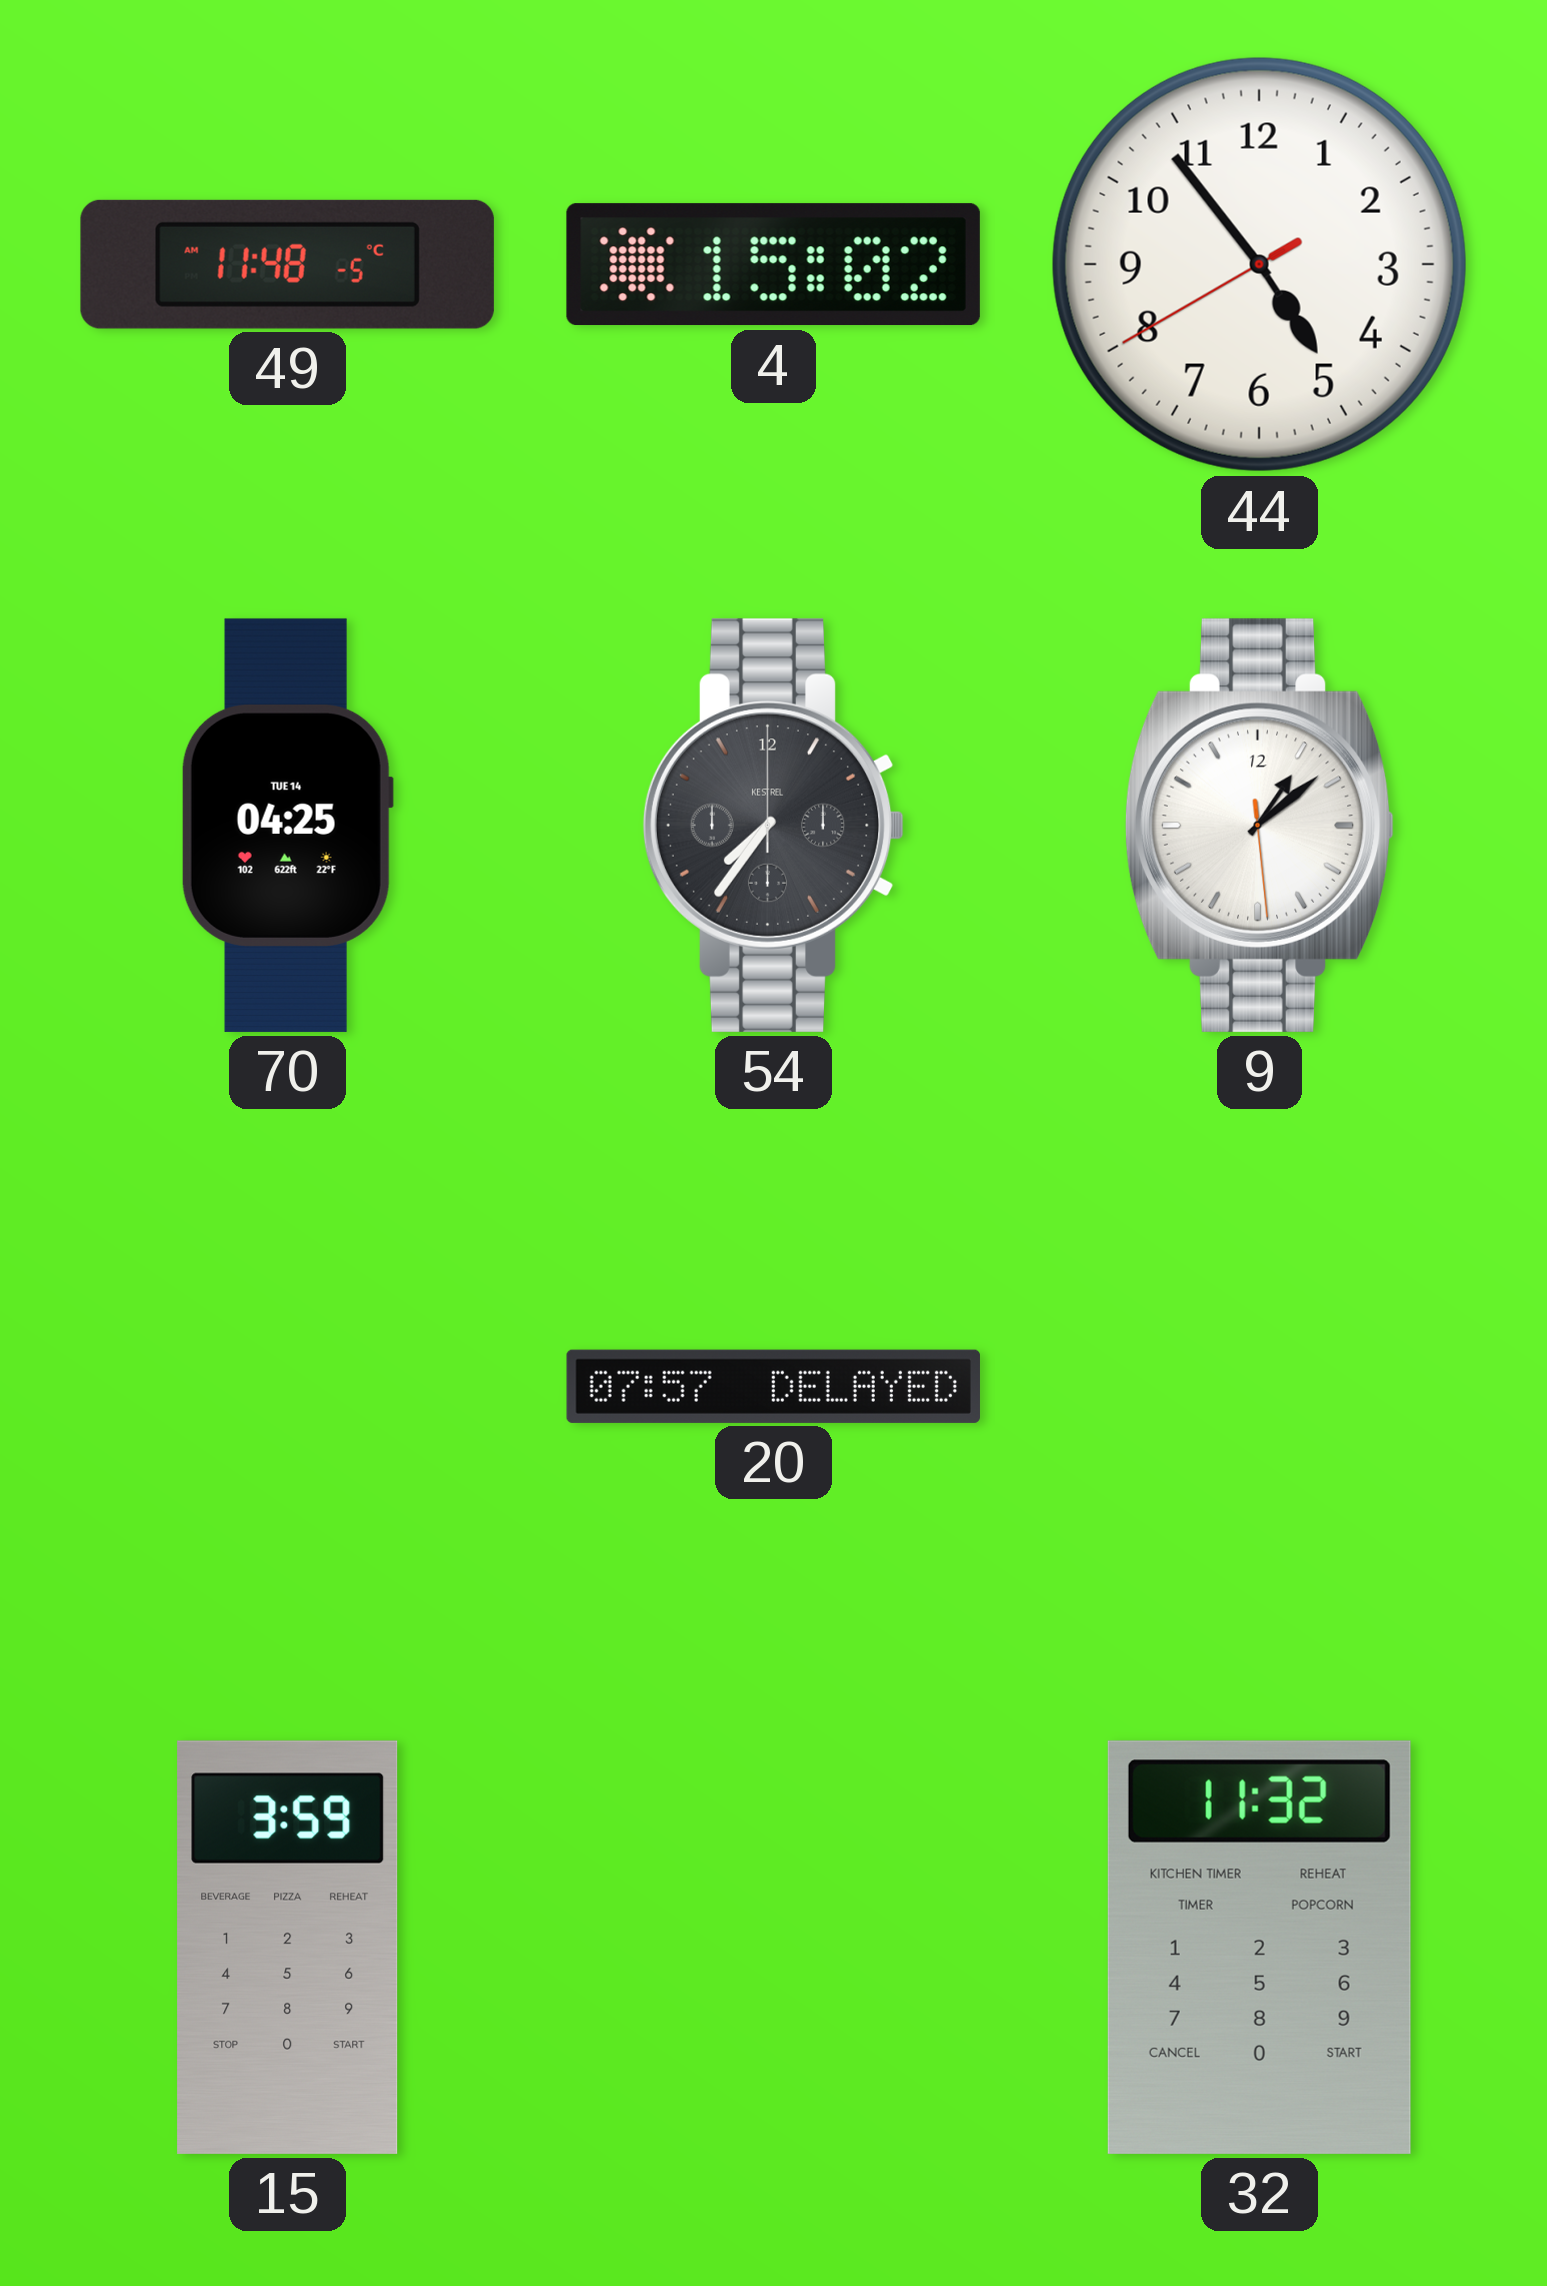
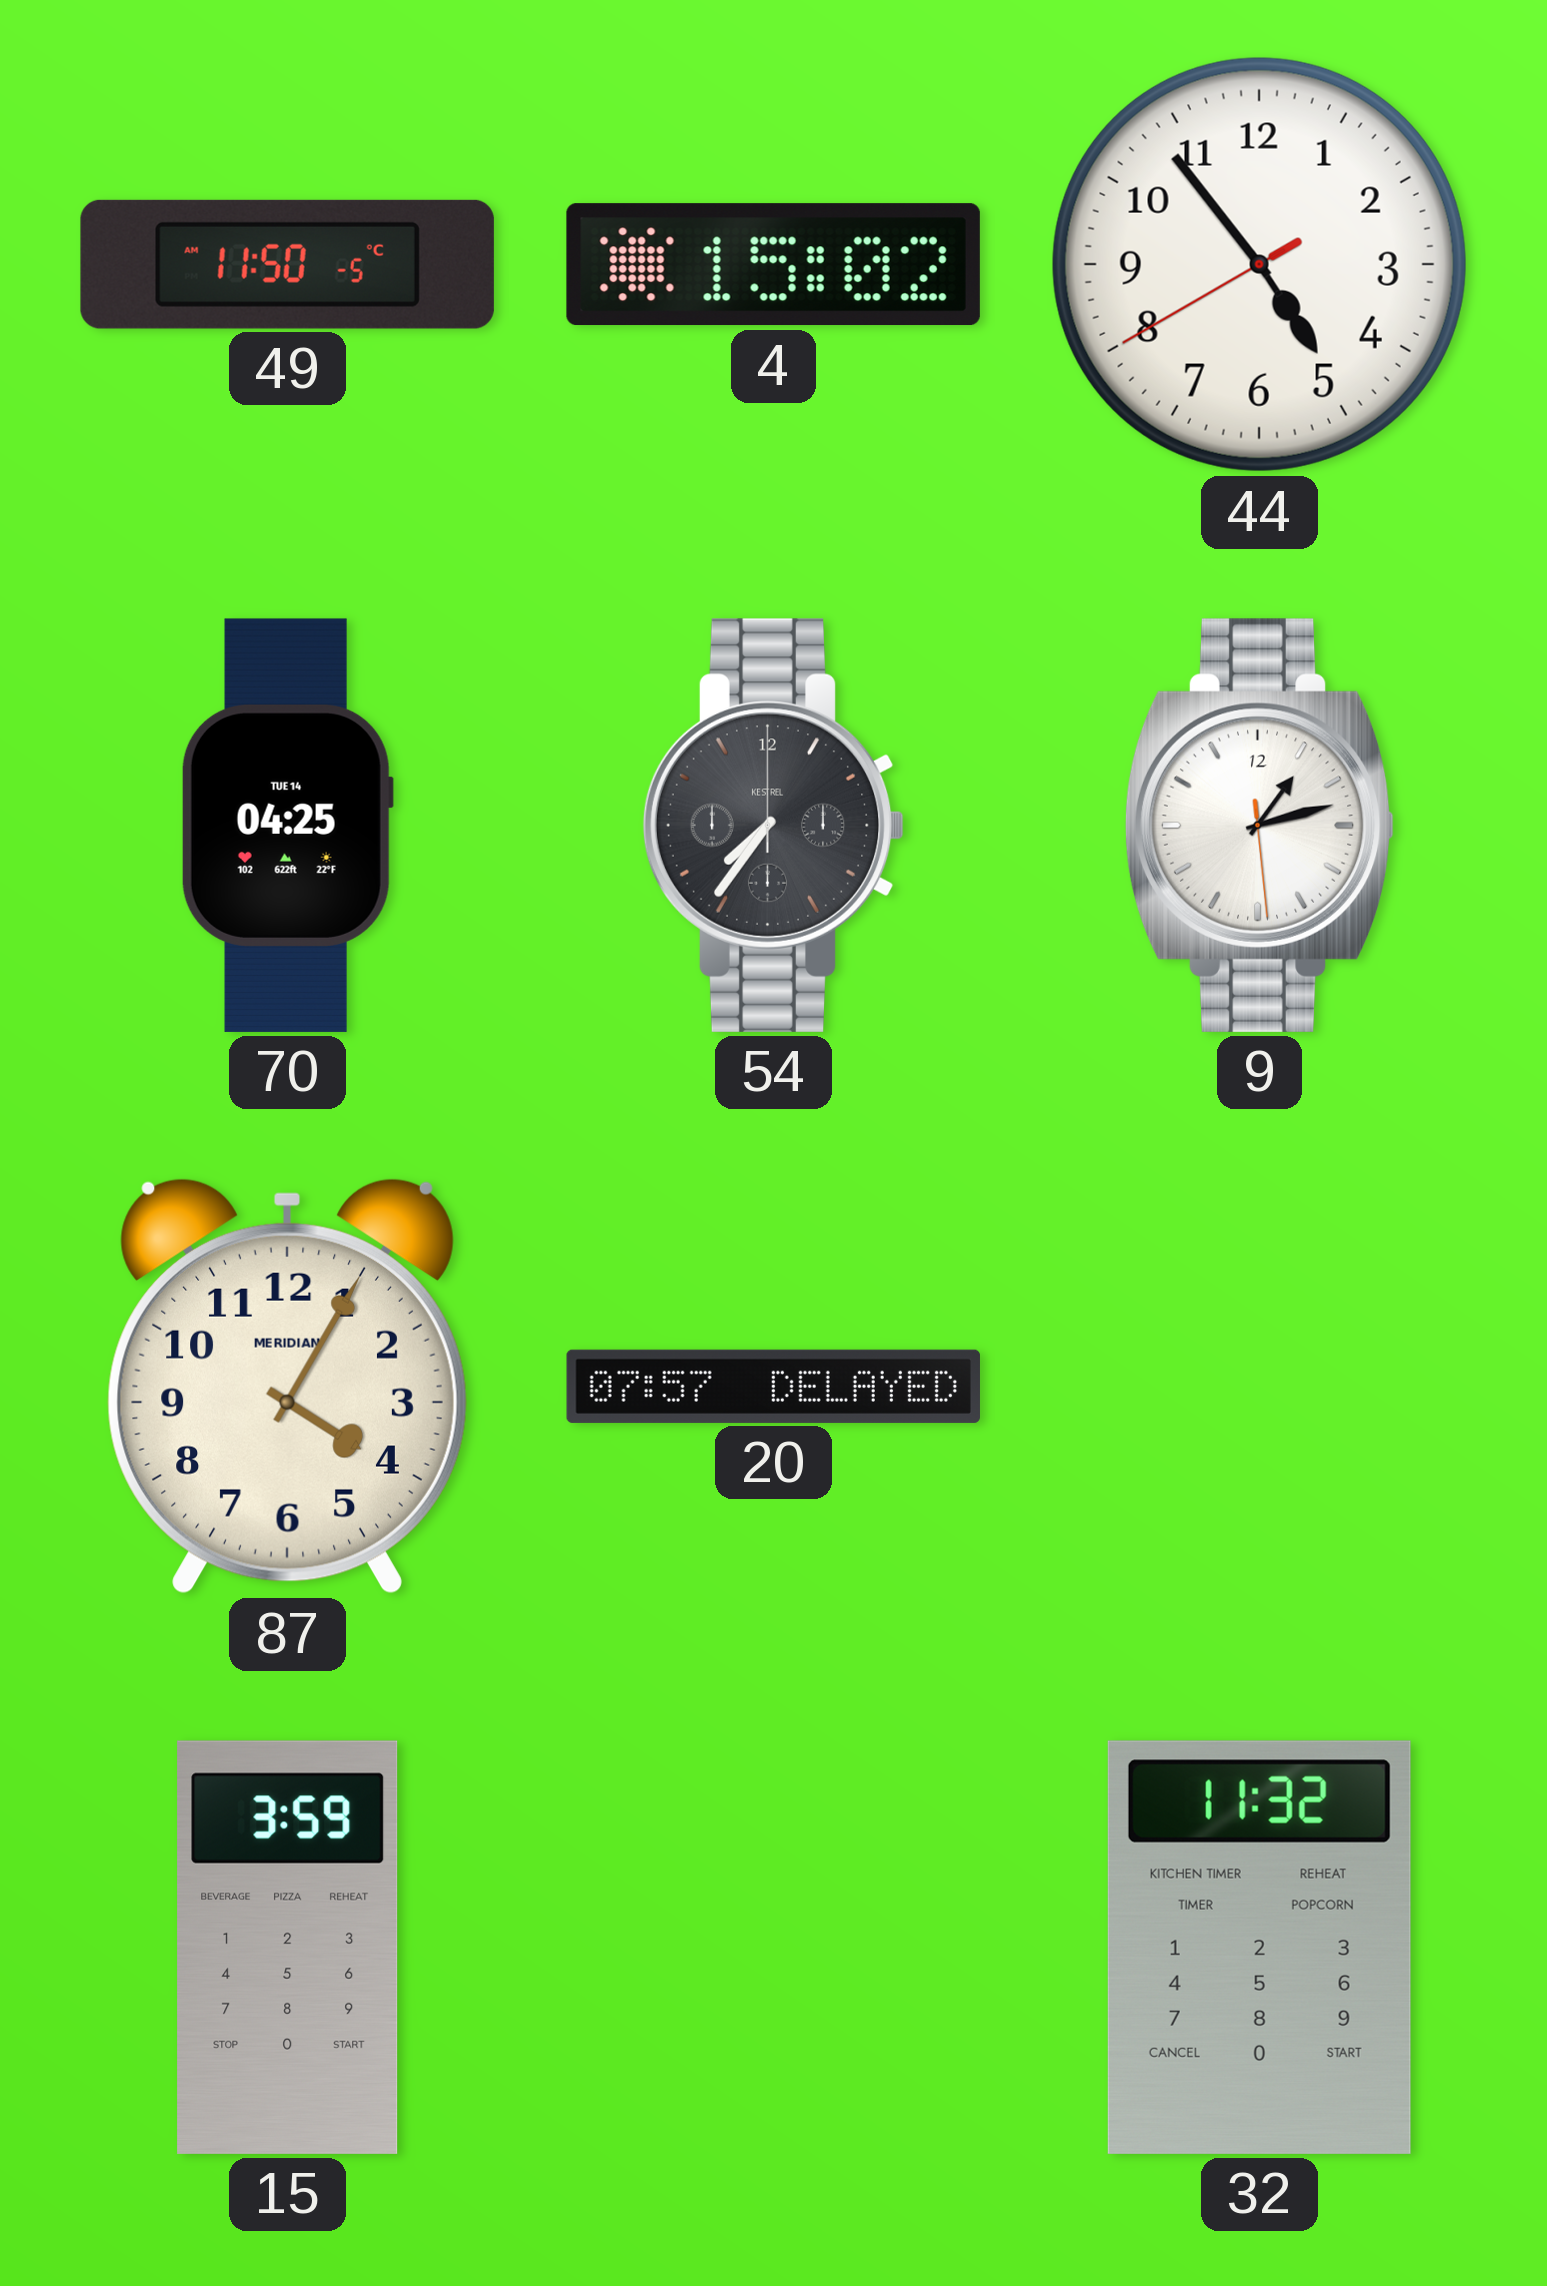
49: 11:48 -> 11:50 (287, 264)
9: 1:08 -> 1:12 (1260, 825)
87: none -> 4:05 (287, 1386)
